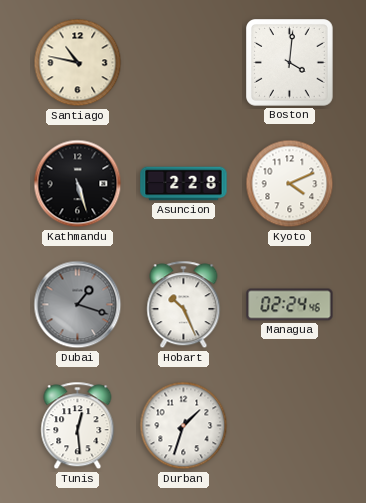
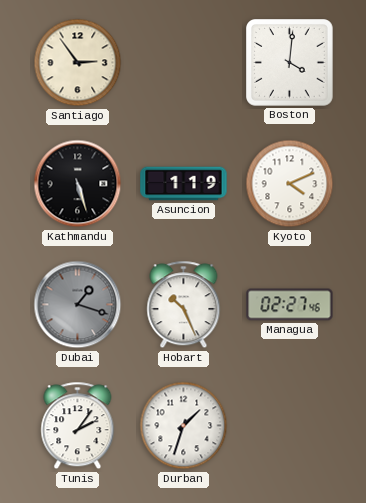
Santiago: 10:47 -> 2:54 (78, 63)
Asuncion: 2:28 -> 1:19 (184, 184)
Managua: 02:24 -> 02:27 (290, 305)
Tunis: 12:29 -> 2:06 (78, 426)
